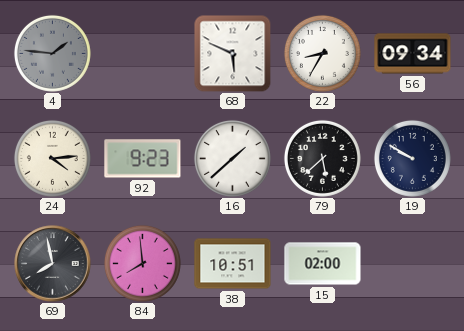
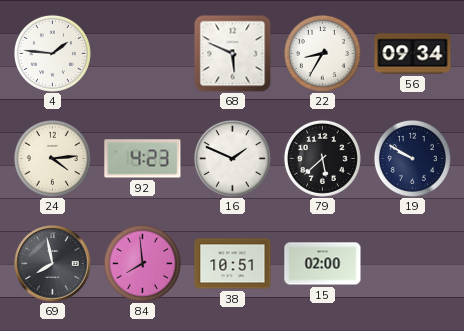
4 dial: grey -> white (52, 53)
92: 9:23 -> 4:23 (143, 159)
16: 1:38 -> 1:49 (232, 158)
